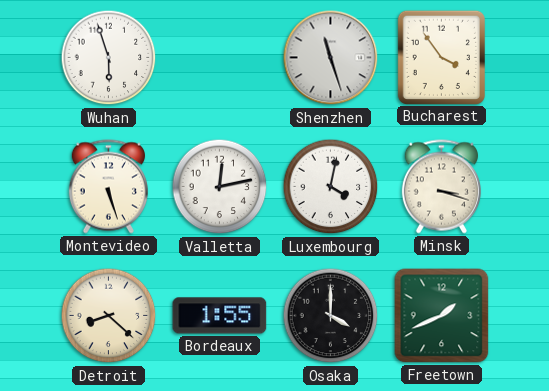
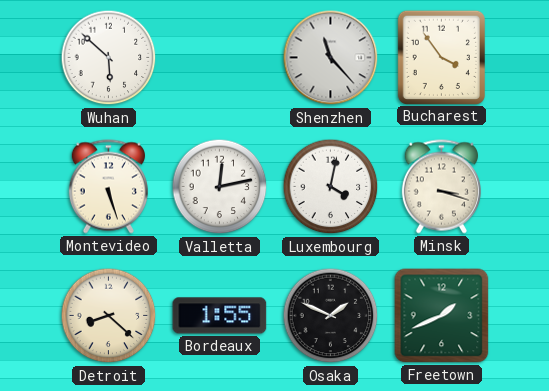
Wuhan: 5:57 -> 5:52 (109, 58)
Shenzhen: 11:27 -> 11:23 (331, 58)
Osaka: 4:00 -> 1:49 (331, 316)
